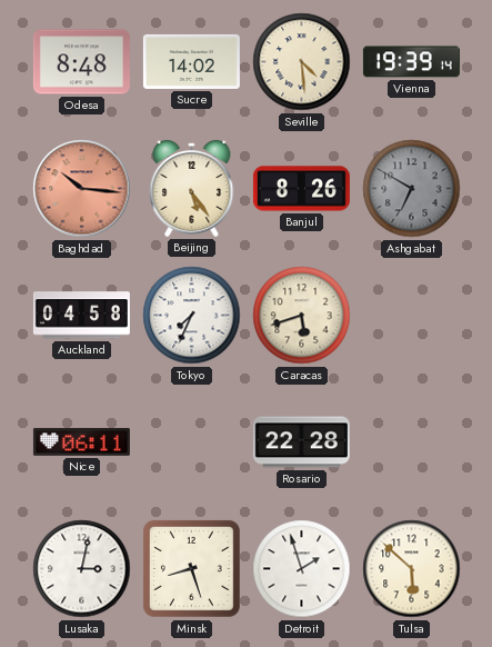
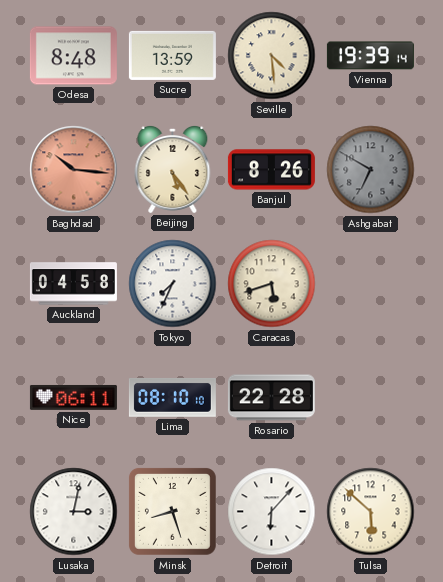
Sucre: 14:02 -> 13:59 (172, 55)
Lima: none -> 08:10 (172, 397)
Detroit: 1:57 -> 6:07 (272, 512)
